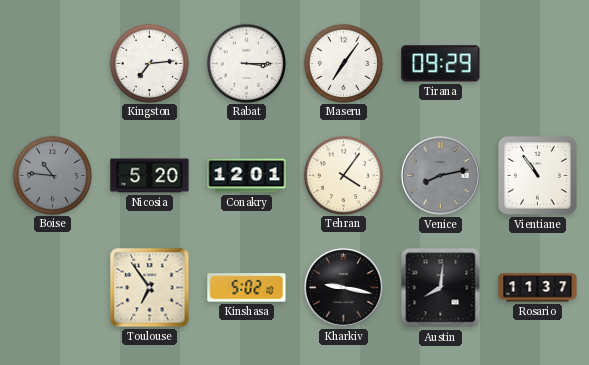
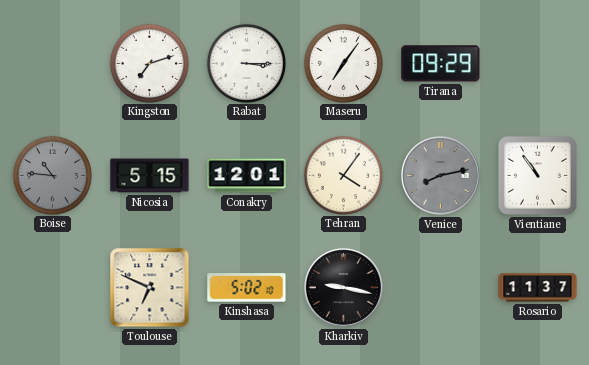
Kingston: 7:14 -> 7:12 (149, 63)
Nicosia: 5:20 -> 5:15 (150, 176)
Toulouse: 6:54 -> 6:49 (150, 288)
Austin: 8:01 -> none (441, 288)
